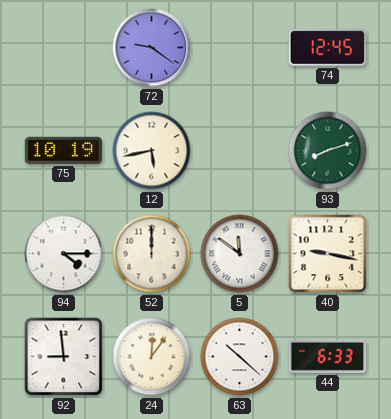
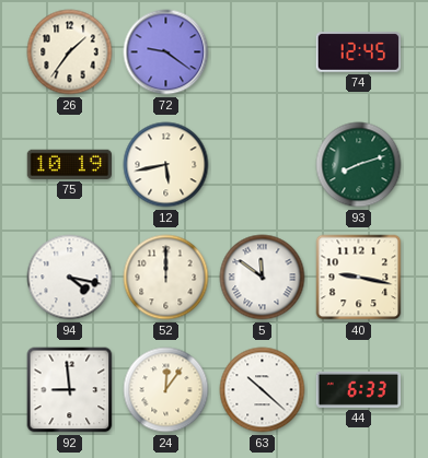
26: none -> 1:36 (70, 52)
94: 4:15 -> 4:17 (70, 278)
